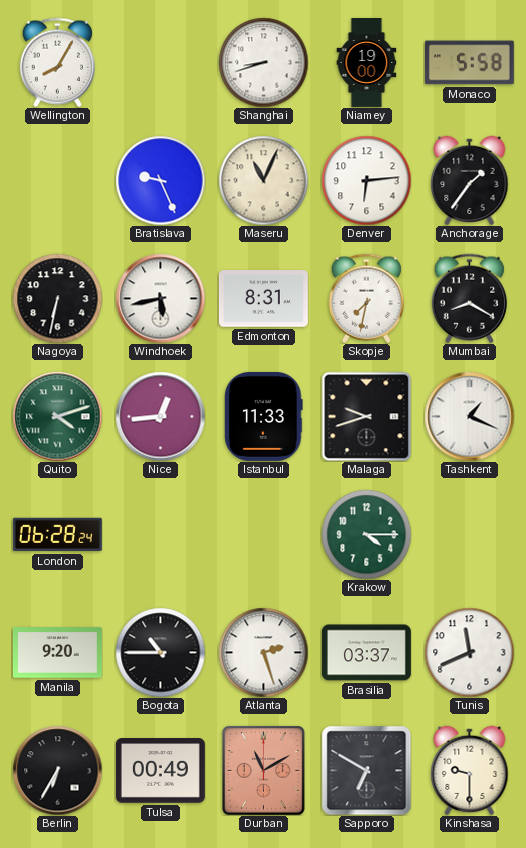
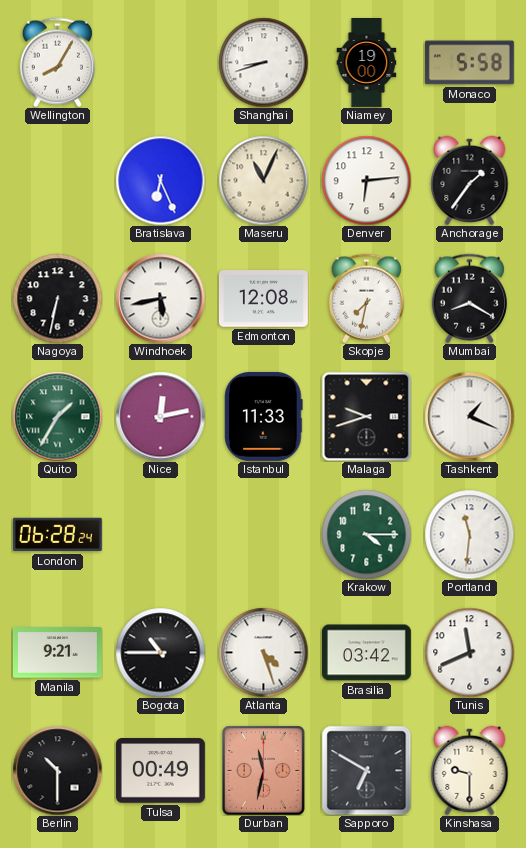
Bratislava: 9:26 -> 6:26 (160, 180)
Edmonton: 8:31 -> 12:08 (263, 299)
Quito: 4:12 -> 1:35 (57, 416)
Nice: 12:44 -> 12:13 (160, 416)
Portland: none -> 11:31 (469, 534)
Manila: 9:20 -> 9:21 (57, 653)
Atlanta: 2:27 -> 4:27 (263, 652)
Brasilia: 03:37 -> 03:42 (366, 653)
Berlin: 6:35 -> 10:30 (57, 770)
Durban: 11:10 -> 11:32 (264, 770)
